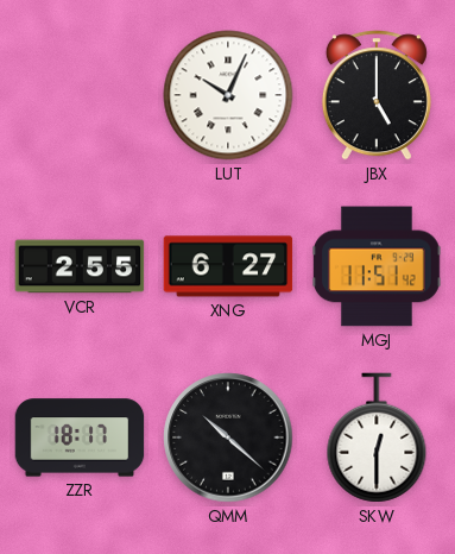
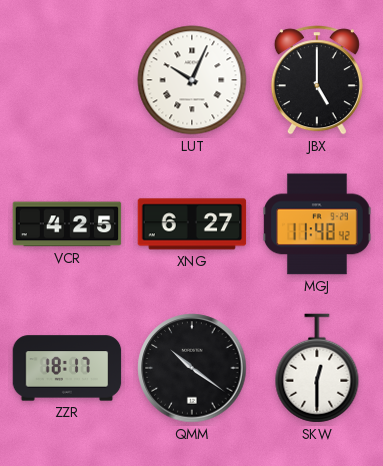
VCR: 2:55 -> 4:25 (67, 224)
MGJ: 11:51 -> 11:48 (317, 224)
QMM: 10:22 -> 10:21 (192, 368)
